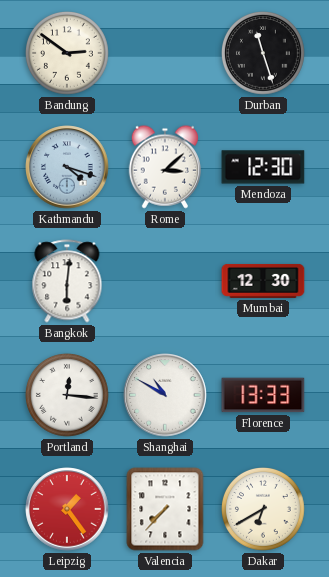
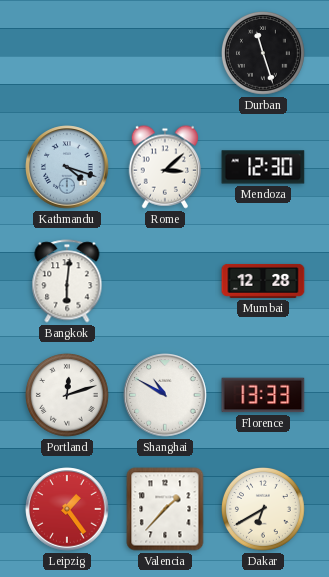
Bandung: 2:51 -> none (68, 54)
Mumbai: 12:30 -> 12:28 (263, 281)
Portland: 12:16 -> 12:12 (68, 396)
Valencia: 7:37 -> 1:37 (165, 509)
